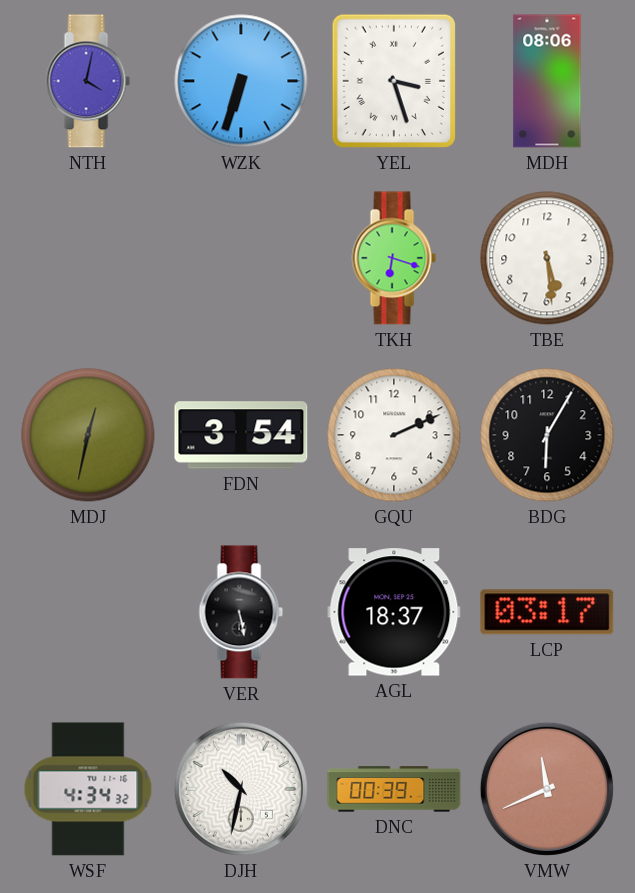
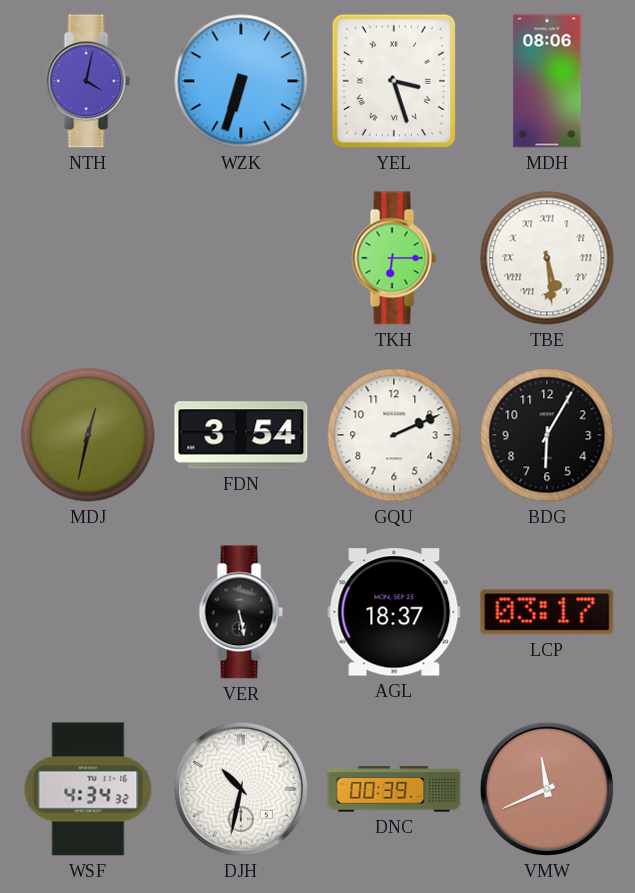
TKH: 6:18 -> 6:15 (394, 258)
TBE numerals: Arabic -> Roman (547, 258)
